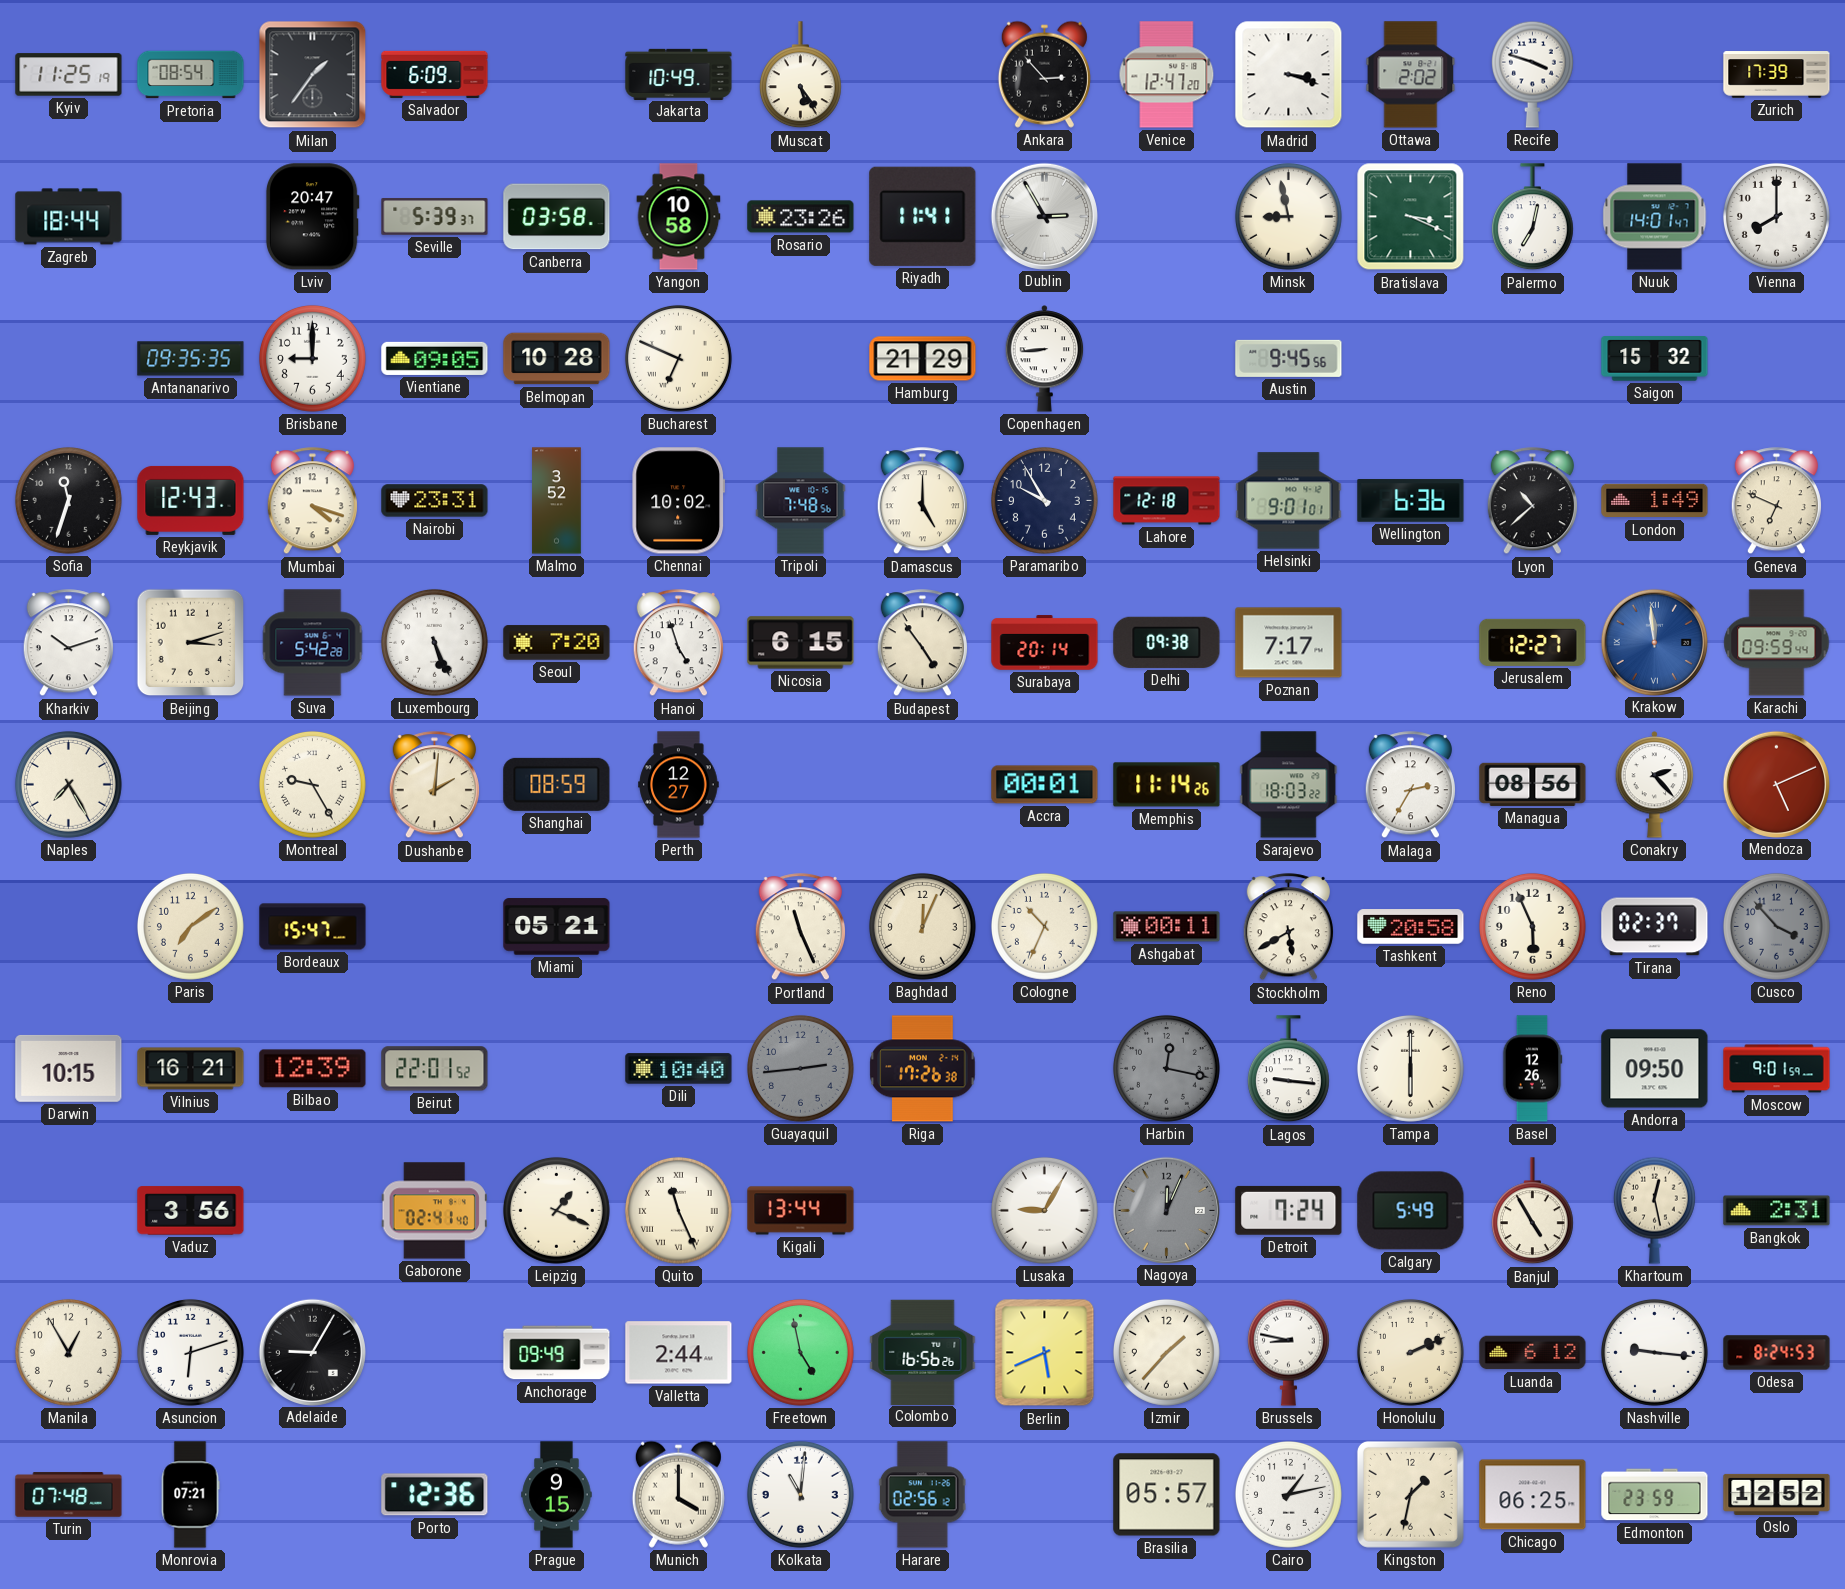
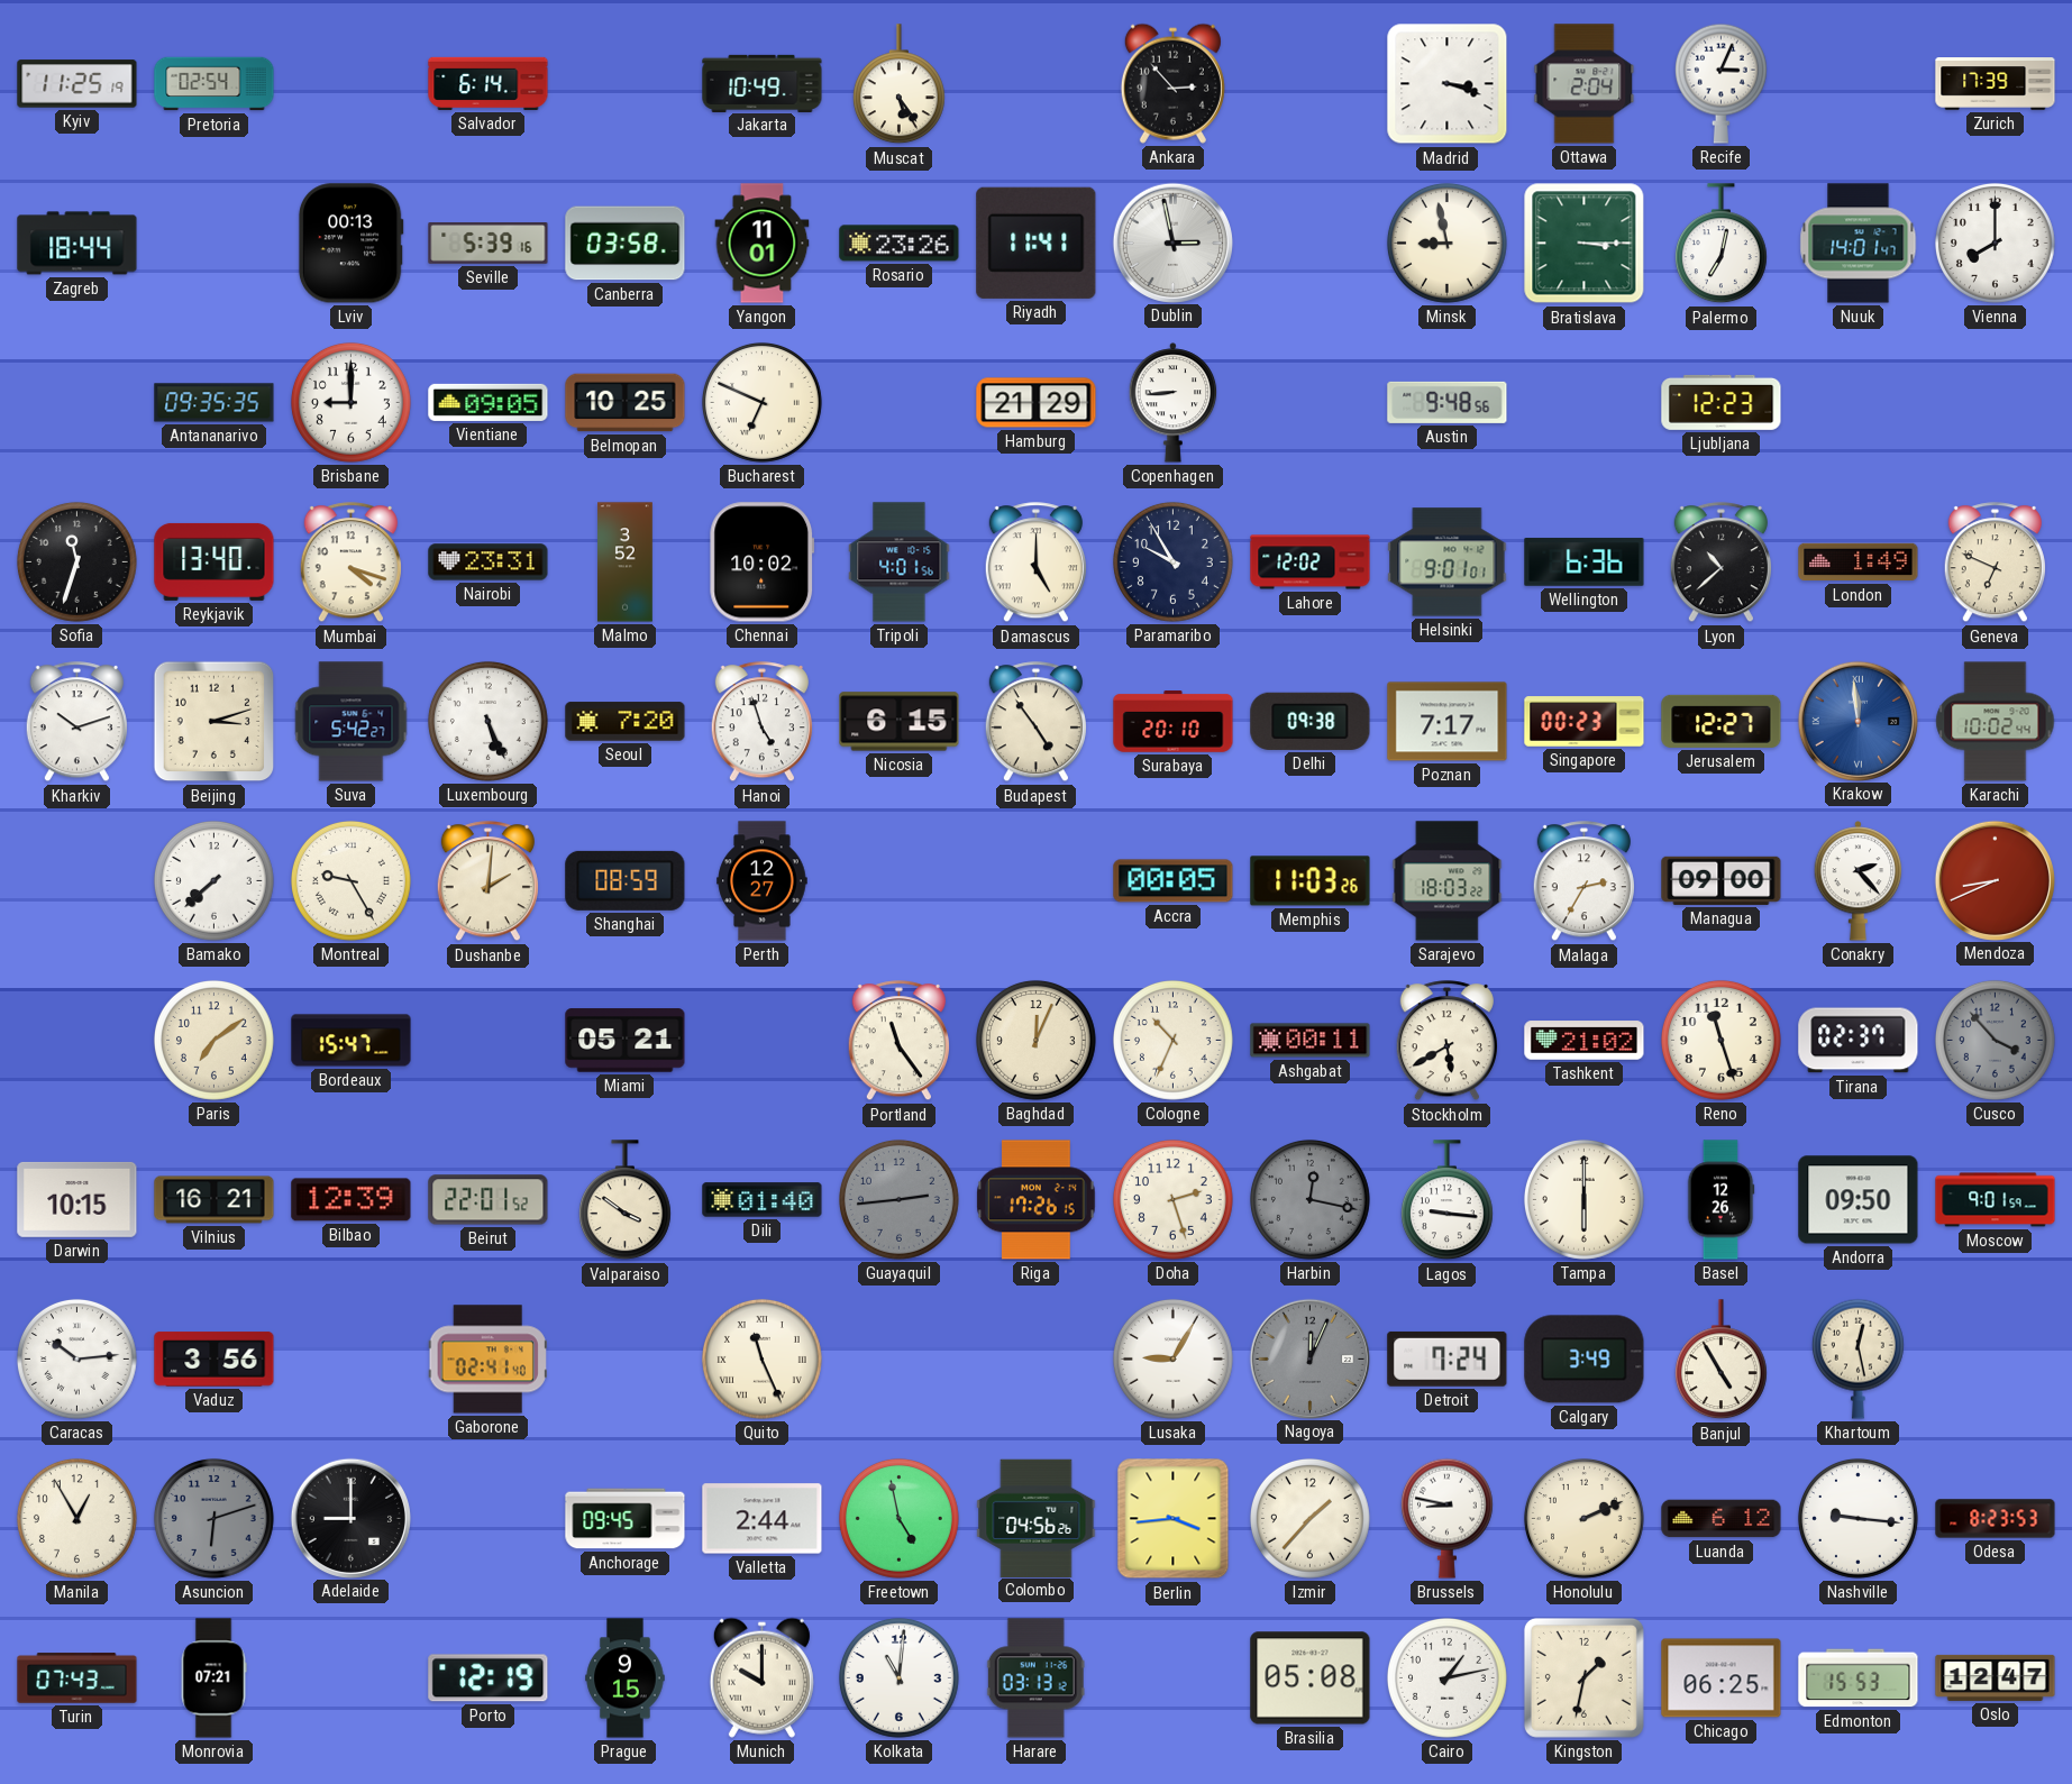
Pretoria: 08:54 -> 02:54 (214, 84)
Milan: 1:36 -> none (313, 75)
Salvador: 6:09 -> 6:14 (489, 83)
Venice: 12:47 -> none (1167, 75)
Ottawa: 2:02 -> 2:04 (1585, 84)
Recife: 3:48 -> 3:04 (1720, 83)
Lviv: 20:47 -> 00:13 (350, 244)
Seville: 5:39:37 -> 5:39:16 (489, 244)
Yangon: 10:58 -> 11:01 (763, 244)
Dublin: 2:55 -> 2:58 (1172, 243)
Bratislava: 3:19 -> 3:15 (1585, 244)
Belmopan: 10:28 -> 10:25 (626, 403)
Austin: 9:45 -> 9:48 (1448, 402)
Ljubljana: none -> 12:23 (1722, 402)
Saigon: 15:32 -> none (1655, 359)
Reykjavik: 12:43 -> 13:40 (214, 561)
Tripoli: 7:48 -> 4:01 (900, 562)
Lahore: 12:18 -> 12:02 (1311, 562)
Suva: 5:42:28 -> 5:42:27 (352, 722)
Surabaya: 20:14 -> 20:10 (1174, 722)
Singapore: none -> 00:23 (1585, 722)
Karachi: 09:59 -> 10:02 (1996, 722)
Naples: 7:25 -> none (68, 784)
Bamako: none -> 7:38 (213, 880)
Accra: 00:01 -> 00:05 (1174, 881)
Memphis: 11:14 -> 11:03 (1311, 881)
Managua: 08:56 -> 09:00 (1722, 880)
Mendoza: 5:11 -> 8:41 (1995, 880)
Portland: 11:26 -> 11:24 (898, 1041)
Tashkent: 20:58 -> 21:02 (1585, 1041)
Reno: 5:56 -> 11:27 (1720, 1040)
Valparaiso: none -> 3:51 (624, 1200)
Dili: 10:40 -> 01:40 (763, 1200)
Riga: 17:26:38 -> 17:26:15 (1037, 1200)
Doha: none -> 2:27 (1172, 1199)
Caracas: none -> 10:14 (76, 1358)
Leipzig: 1:19 -> none (556, 1210)
Kigali: 13:44 -> none (801, 1211)
Calgary: 5:49 -> 3:49 (1585, 1360)
Bangkok: 2:31 -> none (1777, 1211)
Asuncion dial: white -> grey (213, 1518)
Adelaide: 9:05 -> 9:00 (350, 1518)
Anchorage: 09:49 -> 09:45 (626, 1519)
Colombo: 16:56 -> 04:56 (1037, 1518)
Berlin: 5:41 -> 3:44 (1174, 1519)
Odesa: 8:24 -> 8:23 (1996, 1519)
Turin: 07:48 -> 07:43 (77, 1678)
Porto: 12:36 -> 12:19 (489, 1678)
Munich: 4:00 -> 10:00 (761, 1677)
Harare: 02:56 -> 03:13 (1035, 1678)
Brasilia: 05:57 -> 05:08 (1311, 1678)
Edmonton: 23:59 -> 15:53 (1859, 1678)
Oslo: 12:52 -> 12:47 (1996, 1677)
